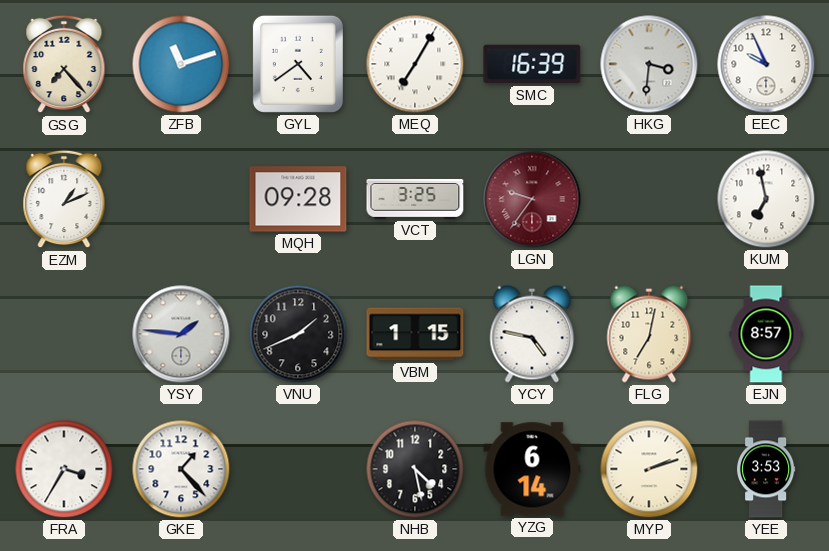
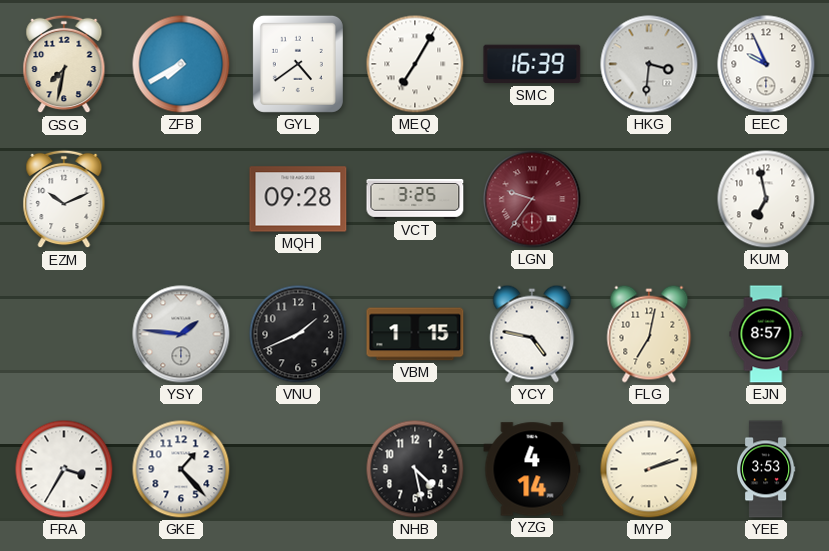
GSG: 7:23 -> 7:32 (64, 64)
ZFB: 11:12 -> 7:40 (181, 64)
EZM: 1:11 -> 10:11 (64, 199)
YZG: 6:14 -> 4:14 (532, 469)
